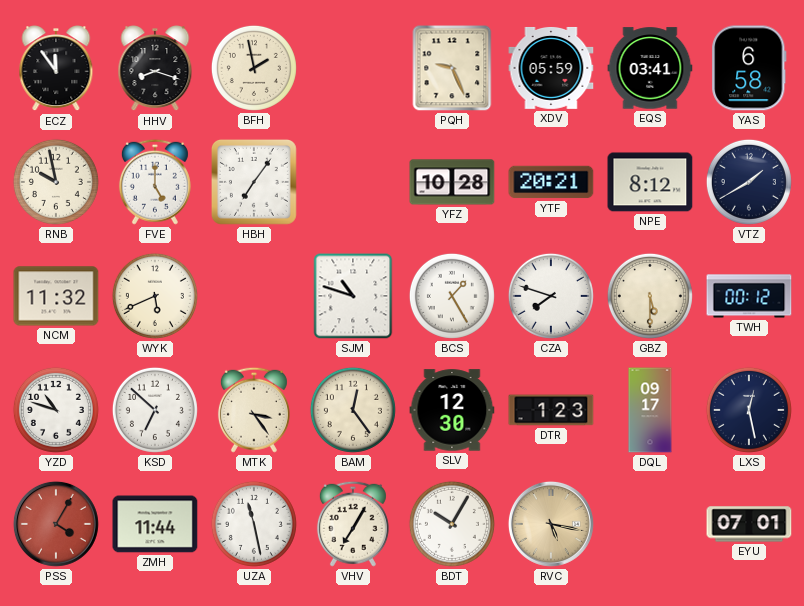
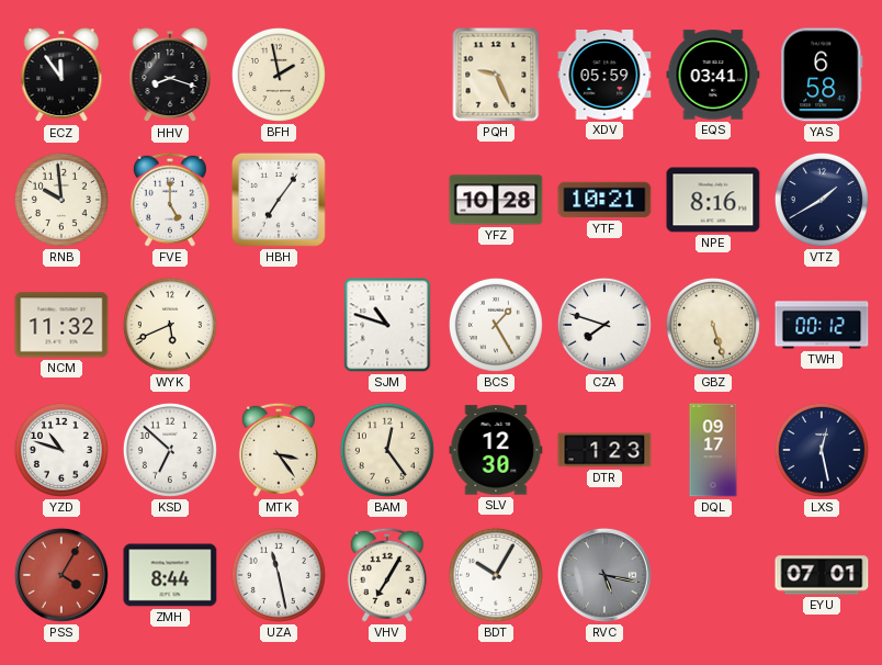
RNB: 9:58 -> 9:59 (61, 200)
YTF: 20:21 -> 10:21 (604, 200)
NPE: 8:12 -> 8:16 (713, 200)
GBZ: 5:30 -> 5:27 (713, 325)
ZMH: 11:44 -> 8:44 (170, 575)
RVC dial: champagne -> grey (604, 575)
